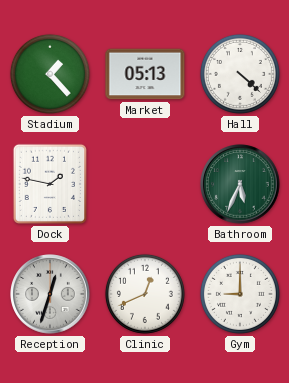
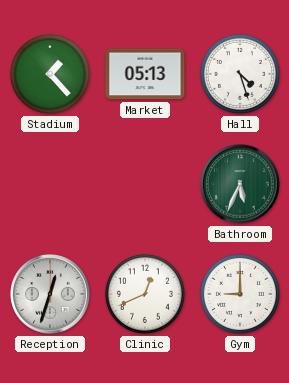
Hall: 4:22 -> 4:27 (240, 74)
Dock: 1:47 -> none (50, 184)
